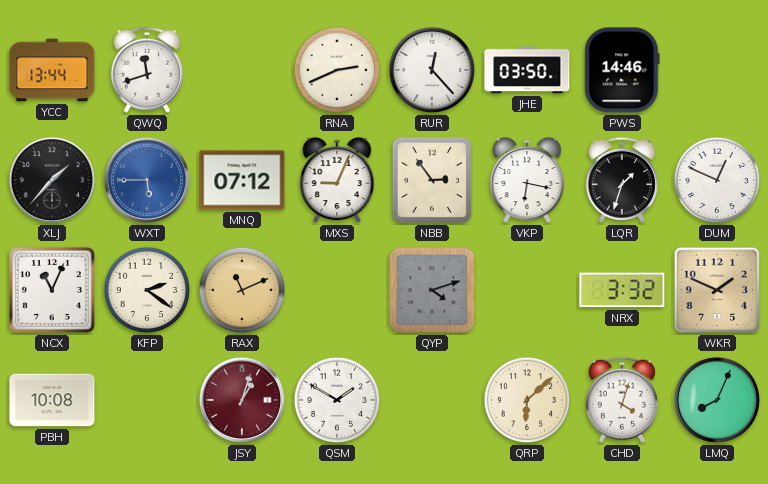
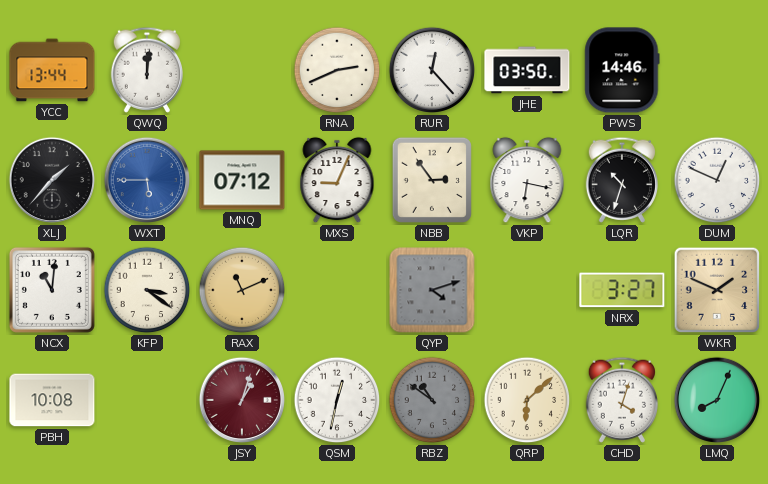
QWQ: 11:42 -> 12:01 (146, 70)
LQR: 1:33 -> 10:33 (621, 180)
NCX: 11:04 -> 11:01 (52, 290)
KFP: 2:21 -> 3:21 (147, 290)
NRX: 3:32 -> 3:27 (622, 290)
QSM: 1:50 -> 12:32 (337, 400)
RBZ: none -> 10:51 (432, 400)
